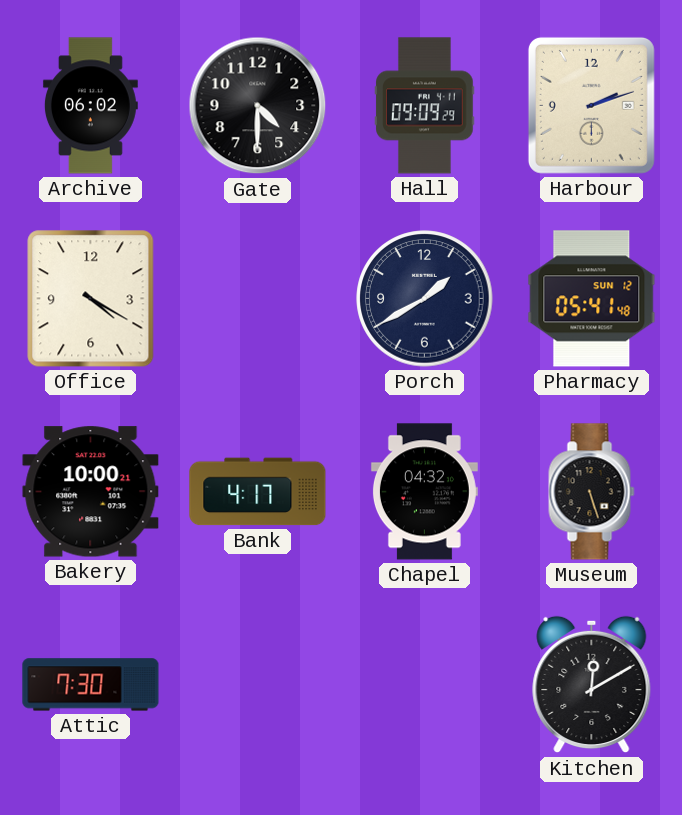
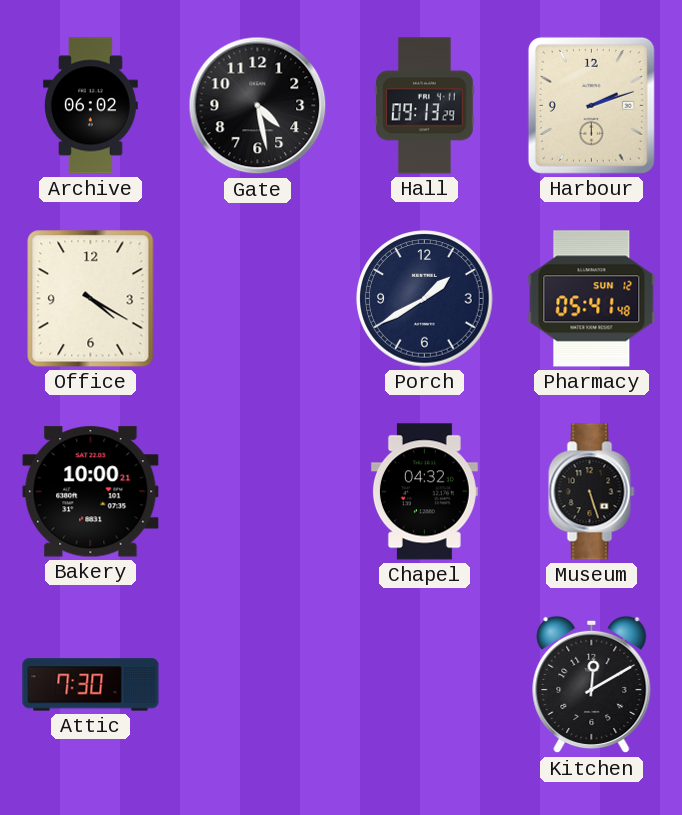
Gate: 4:30 -> 4:28 (258, 106)
Hall: 09:09 -> 09:13 (425, 106)
Bank: 4:17 -> none (258, 492)
